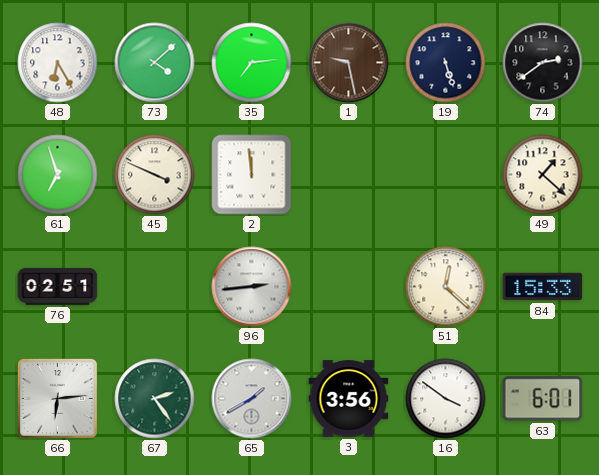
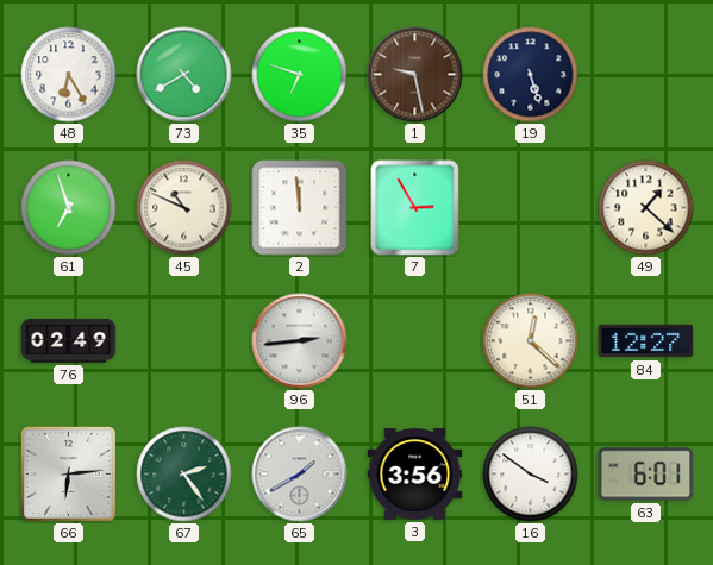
73: 4:08 -> 4:40 (184, 75)
35: 7:14 -> 6:48 (300, 75)
74: 2:39 -> none (543, 63)
45: 3:49 -> 10:49 (184, 208)
7: none -> 2:55 (415, 208)
76: 02:51 -> 02:49 (69, 340)
84: 15:33 -> 12:27 (646, 341)
